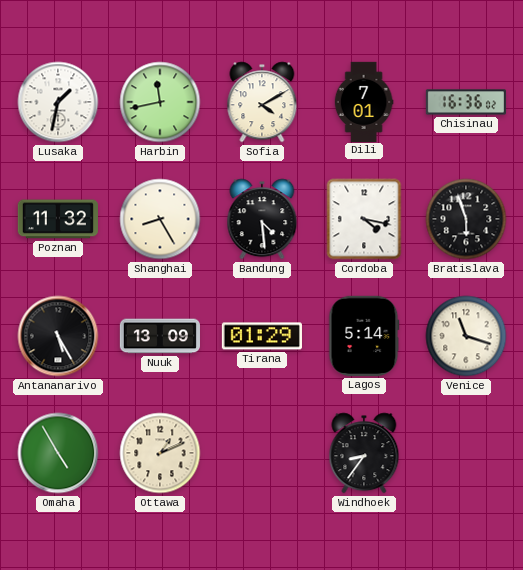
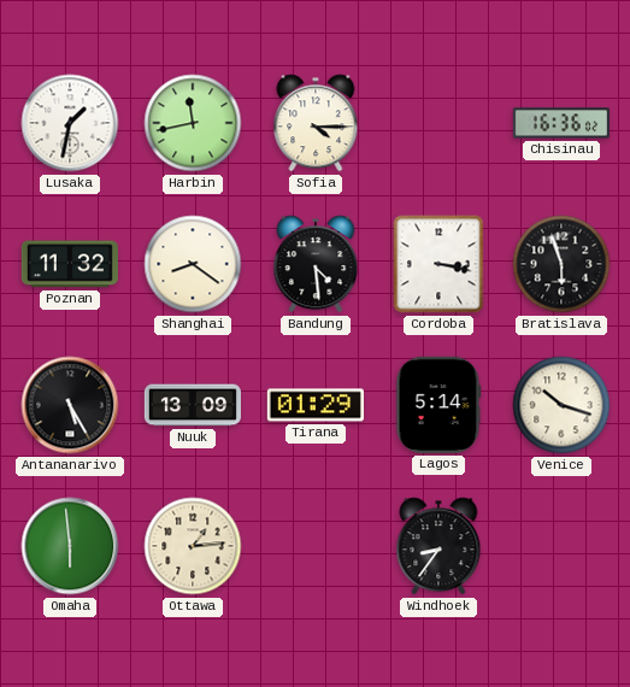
Sofia: 4:10 -> 4:15 (316, 123)
Dili: 7:01 -> none (364, 101)
Shanghai: 8:25 -> 8:21 (193, 264)
Cordoba: 4:17 -> 3:17 (438, 264)
Venice: 11:18 -> 10:18 (561, 405)
Omaha: 4:55 -> 5:59 (70, 546)
Ottawa: 1:11 -> 1:14 (193, 546)
